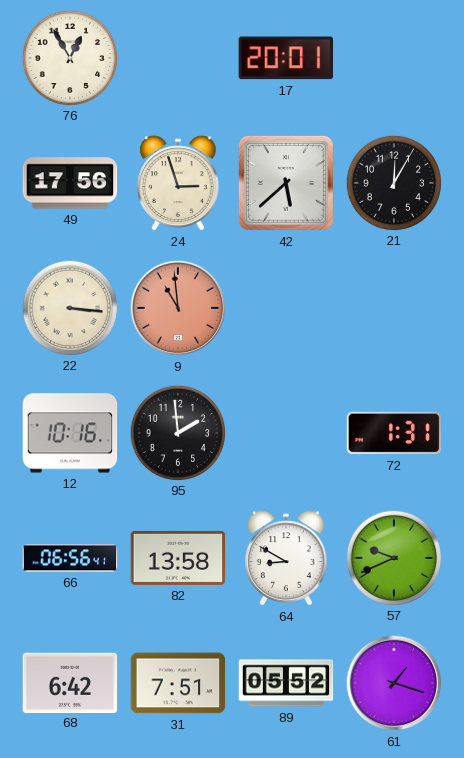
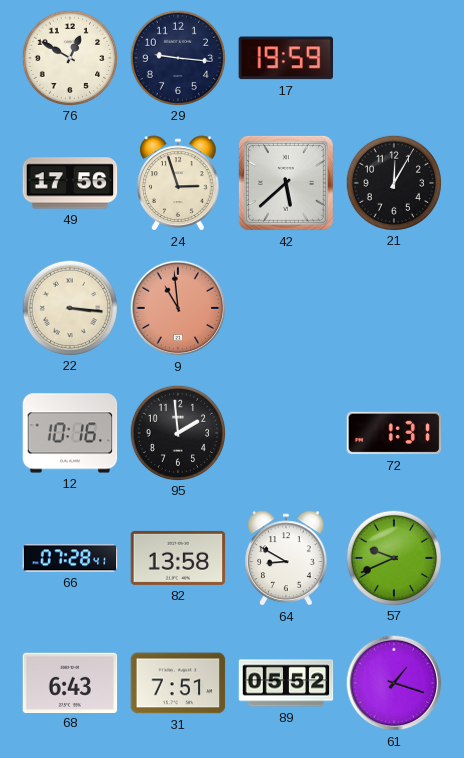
76: 12:55 -> 12:50 (69, 57)
29: none -> 9:16 (177, 57)
17: 20:01 -> 19:59 (285, 58)
66: 06:56 -> 07:28 (70, 558)
68: 6:42 -> 6:43 (70, 682)
